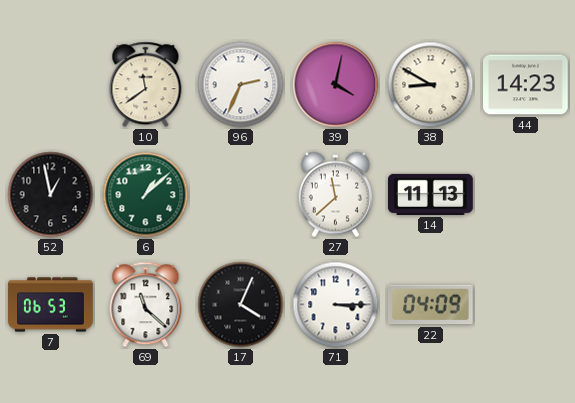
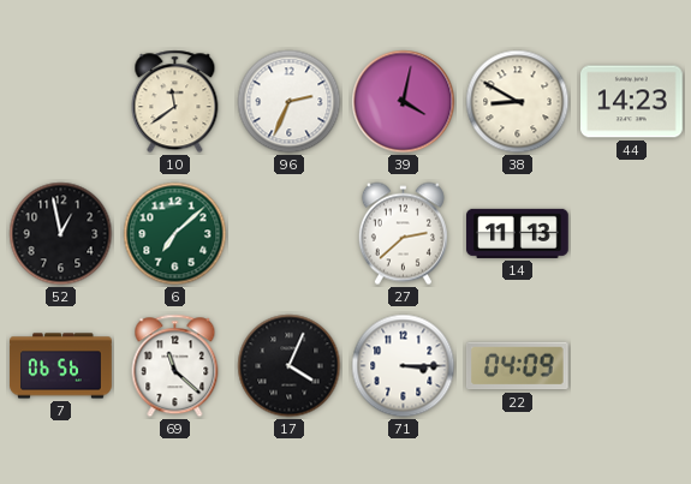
6: 1:08 -> 7:08 (175, 234)
27: 11:38 -> 2:38 (403, 234)
7: 06:53 -> 06:56 (61, 366)
